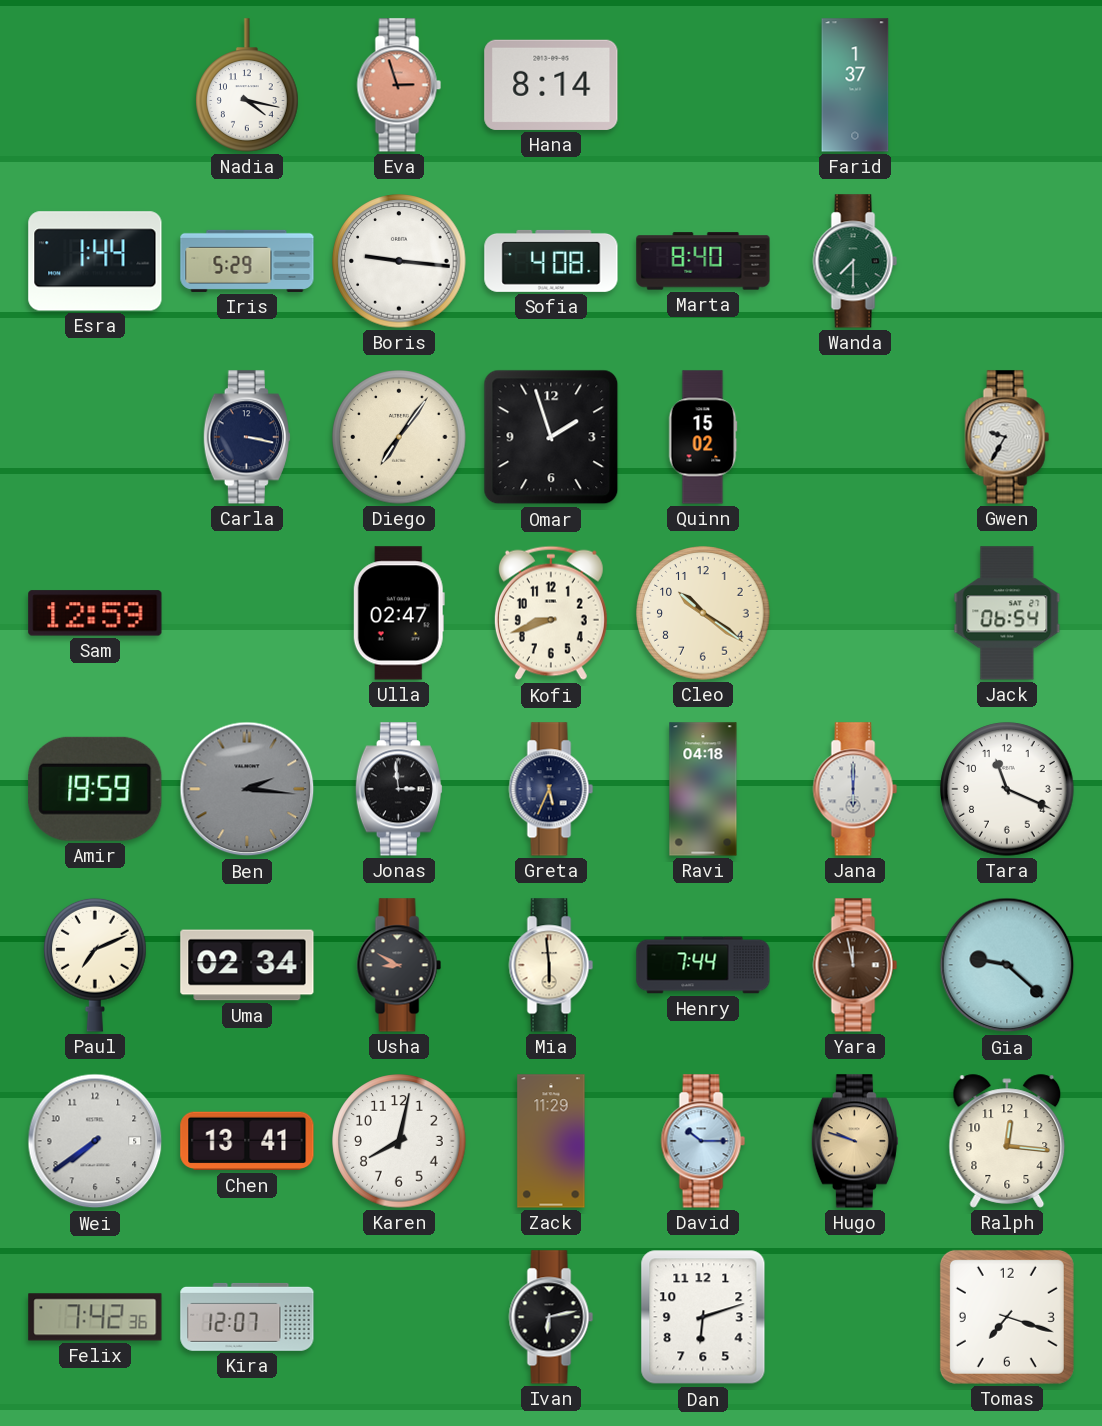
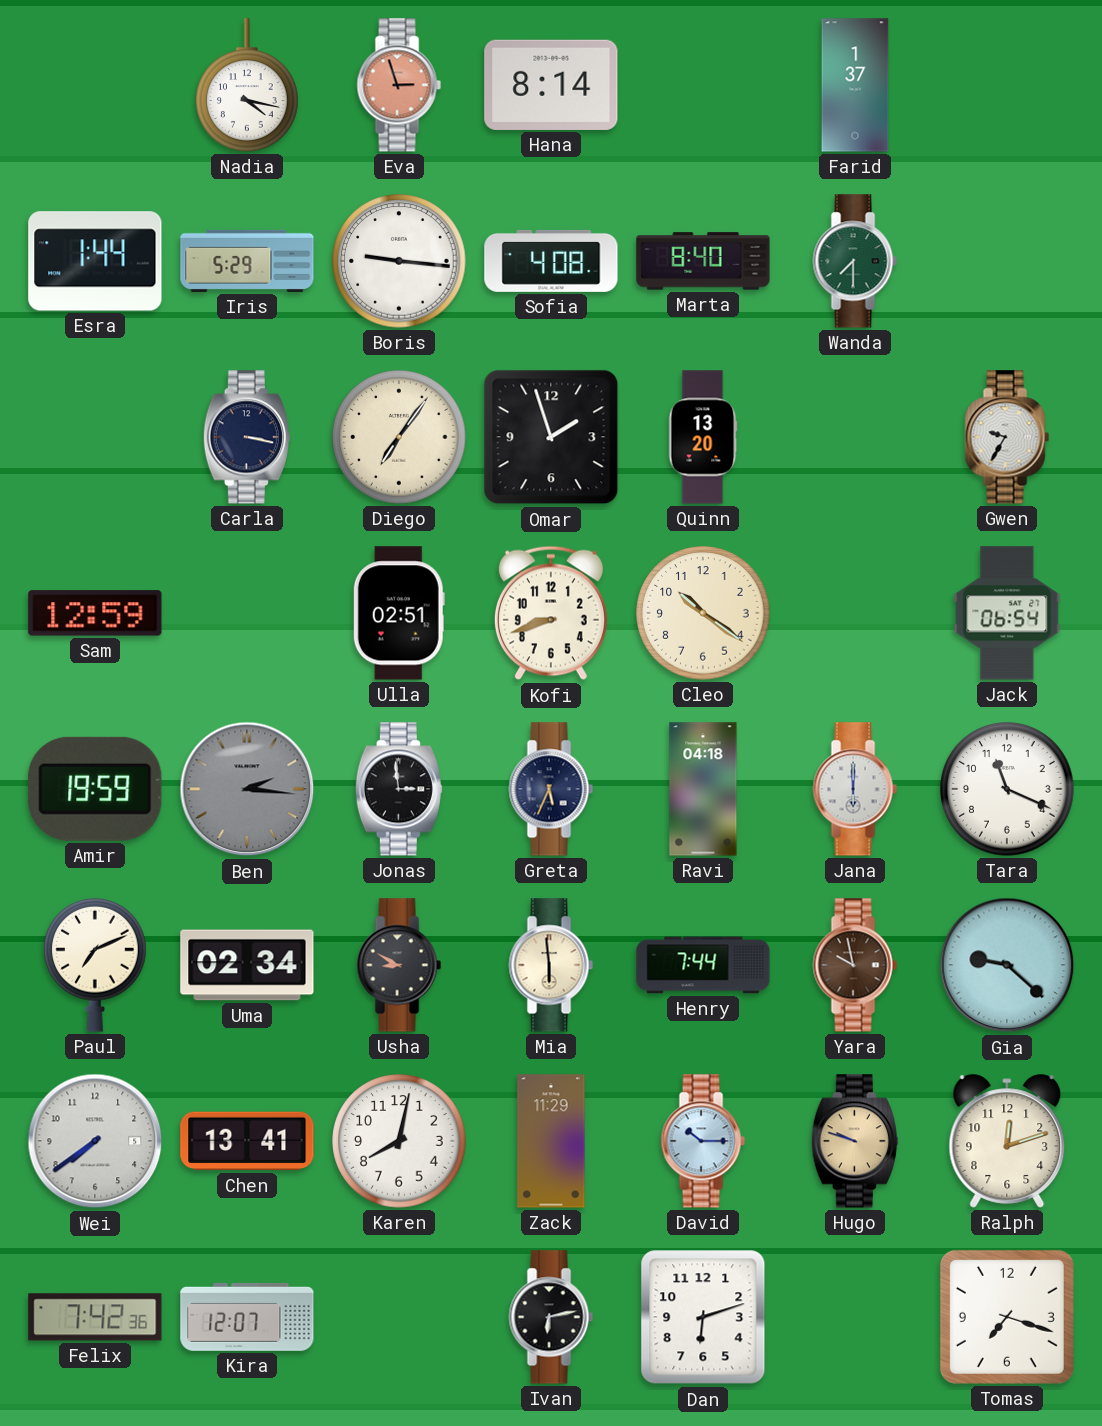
Quinn: 15:02 -> 13:20 (703, 437)
Ulla: 02:47 -> 02:51 (399, 613)
Yara: 11:58 -> 9:58 (855, 965)
Ralph: 12:16 -> 12:12 (1007, 1141)
